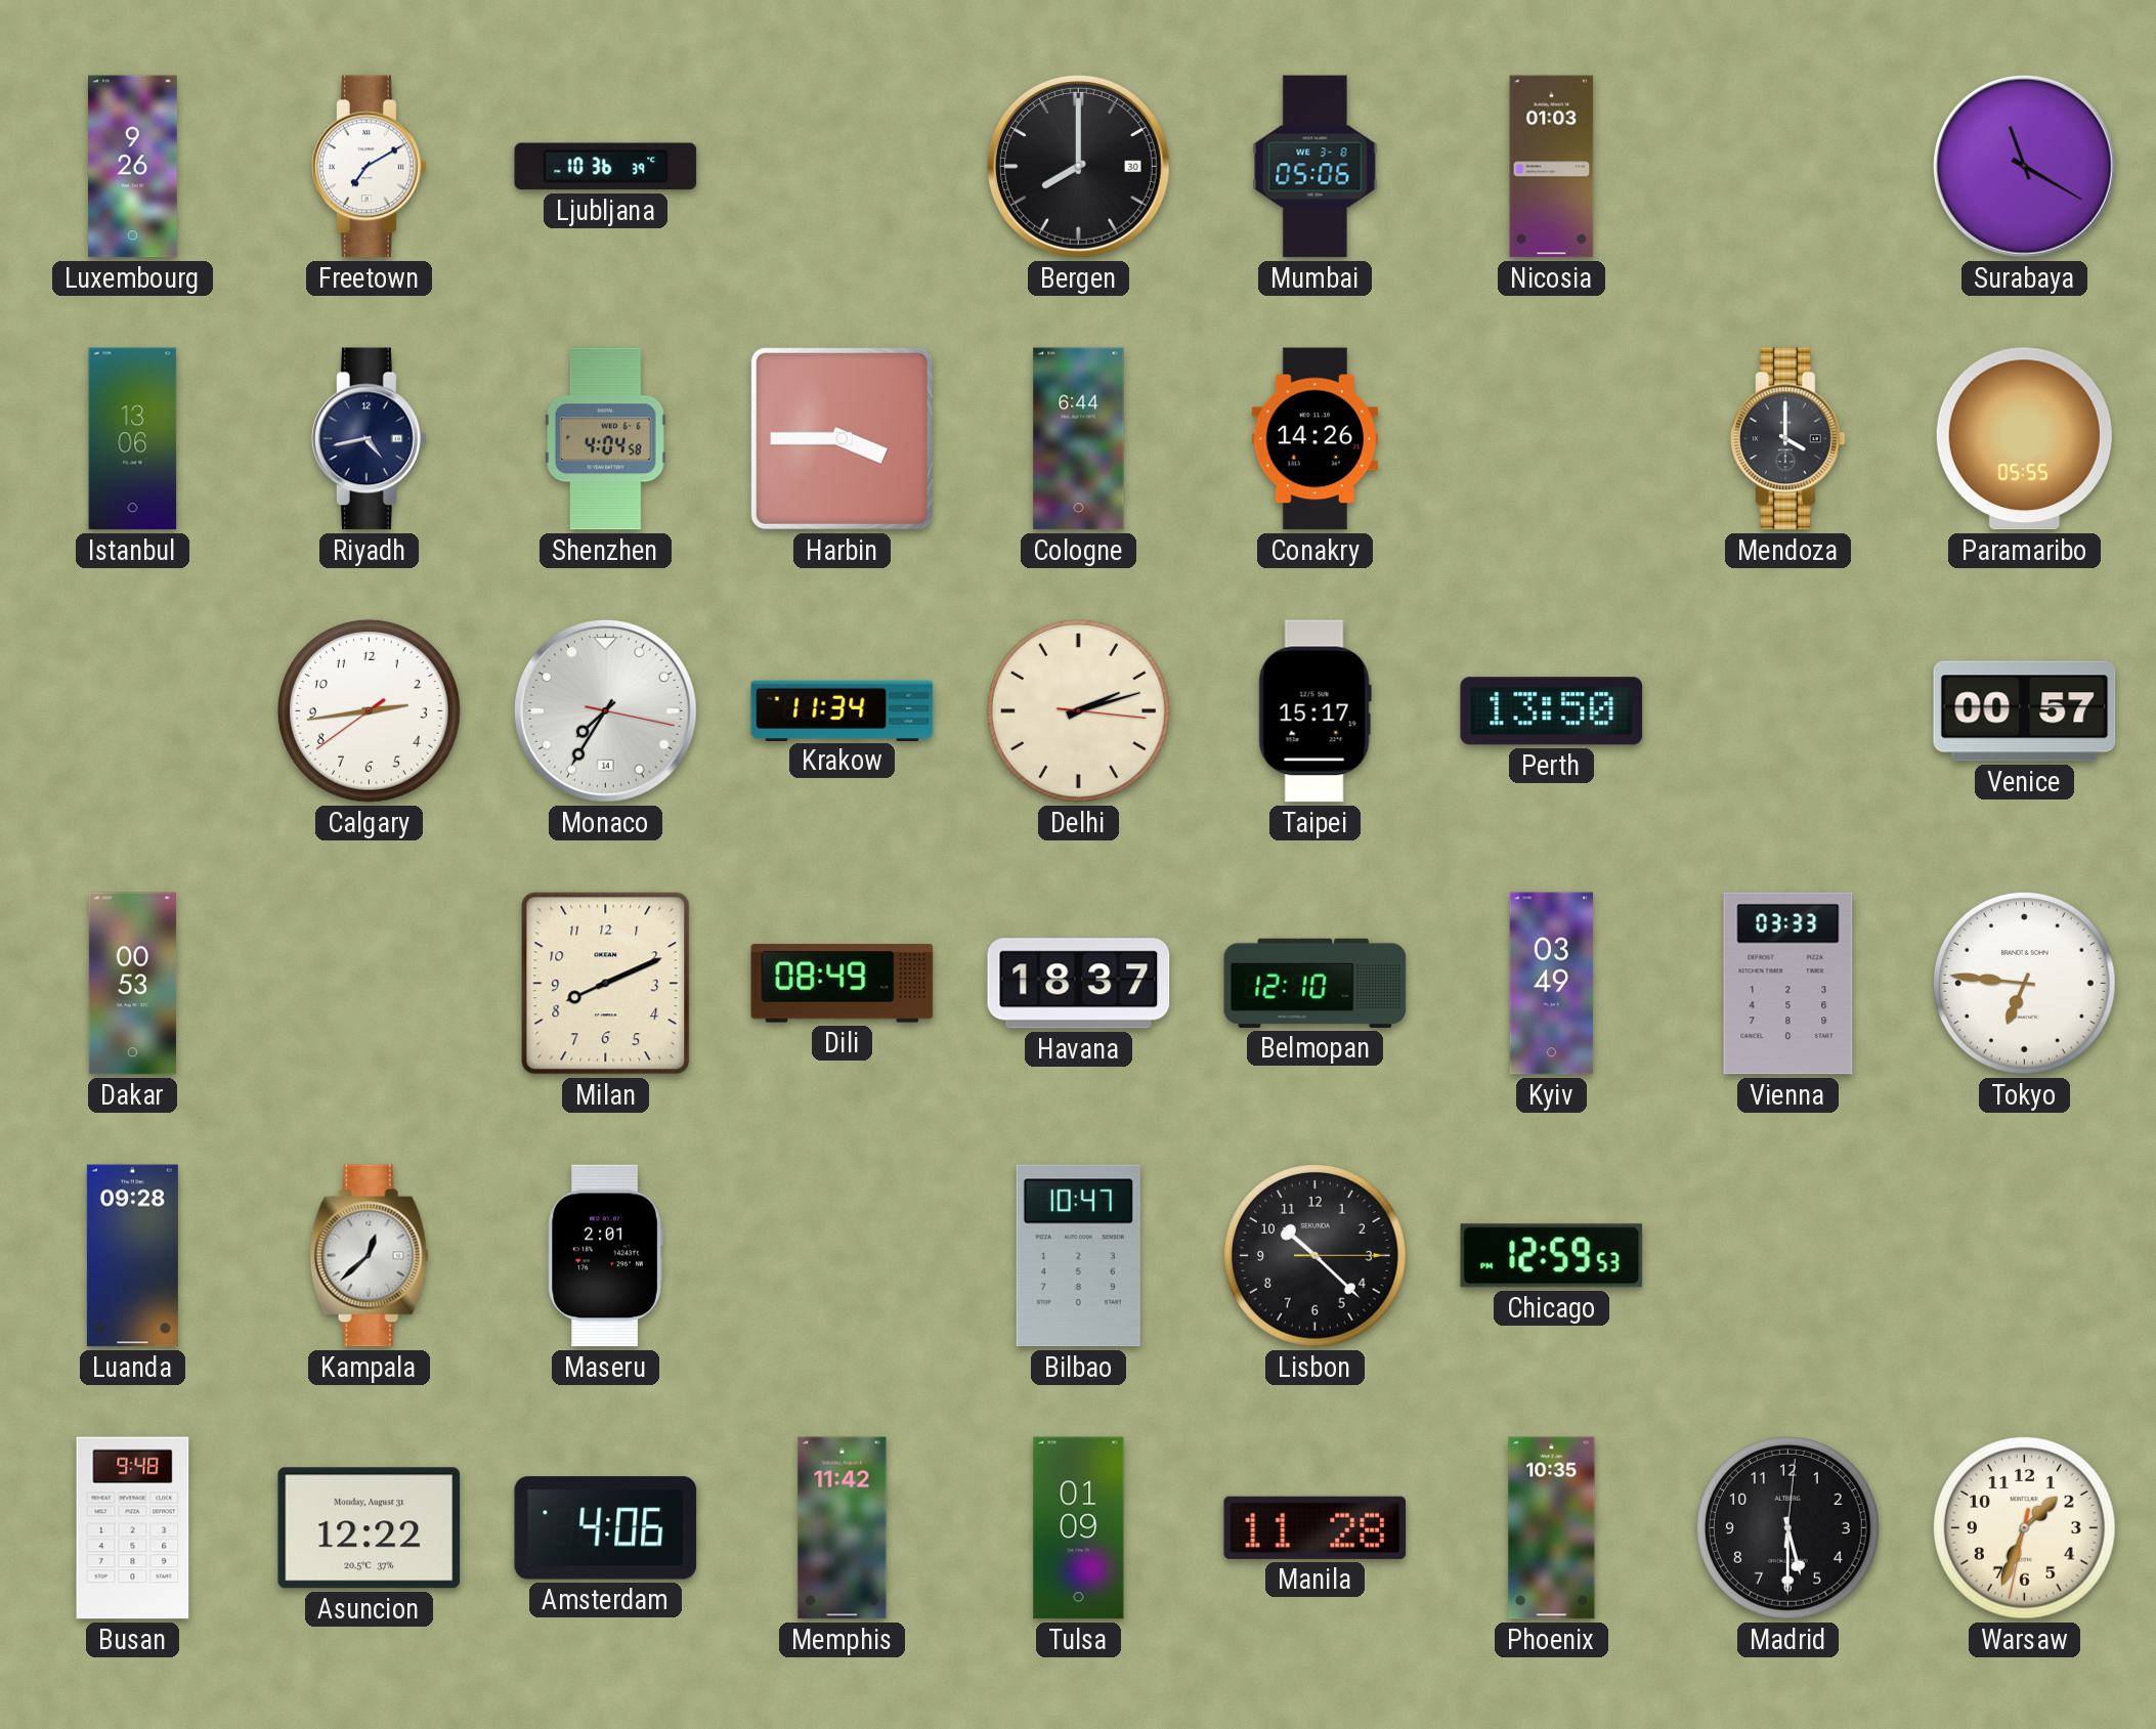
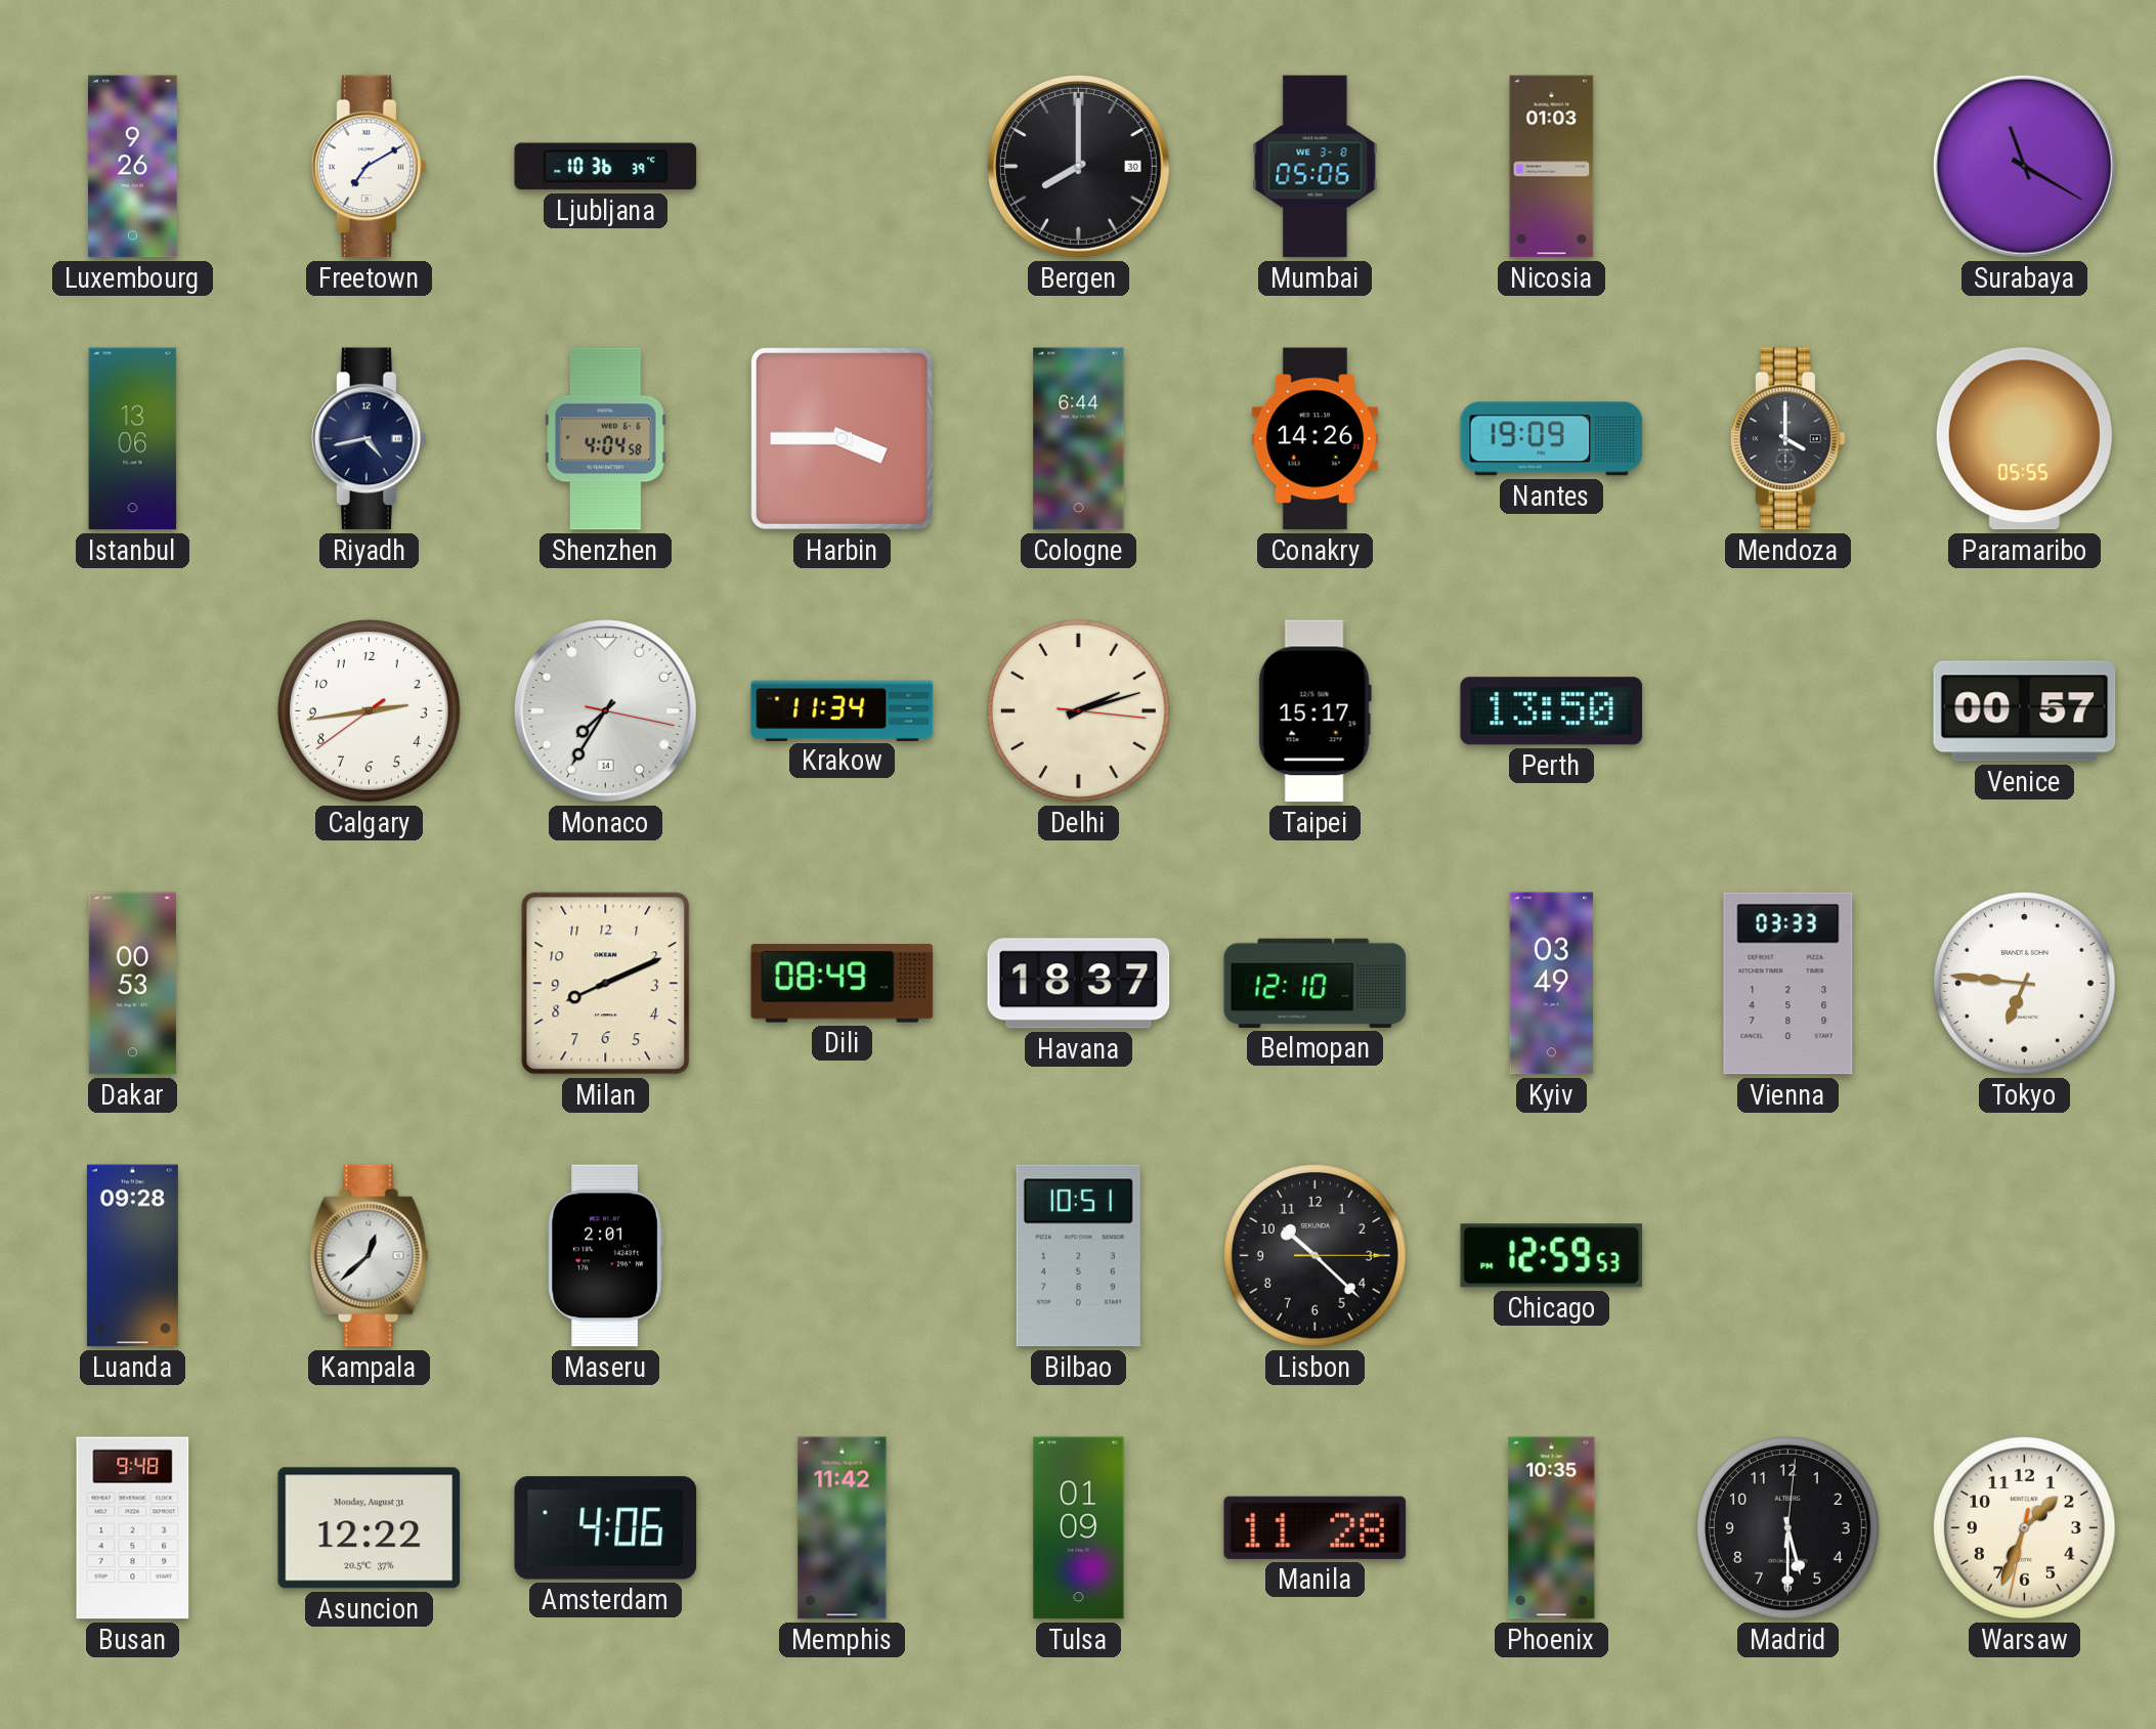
Nantes: none -> 19:09 (1552, 439)
Bilbao: 10:47 -> 10:51 (1078, 1256)
